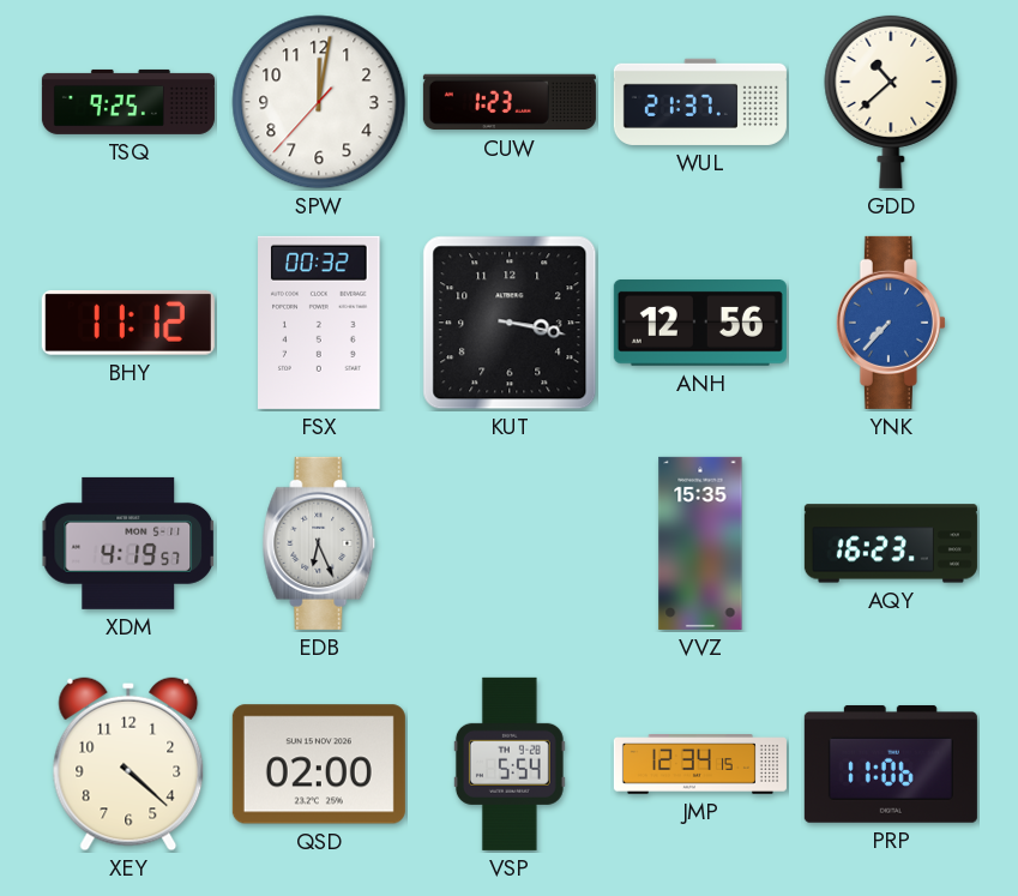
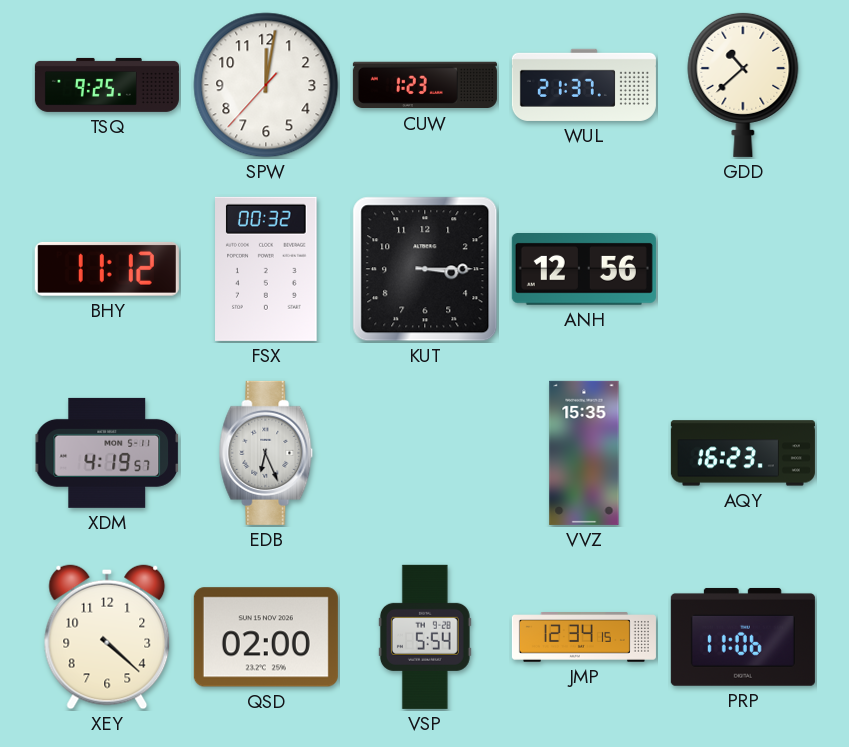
KUT: 3:17 -> 3:15 (425, 269)
YNK: 7:37 -> none (891, 323)
